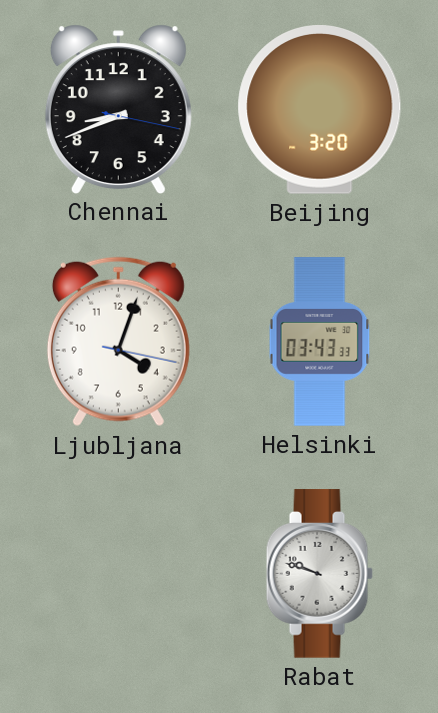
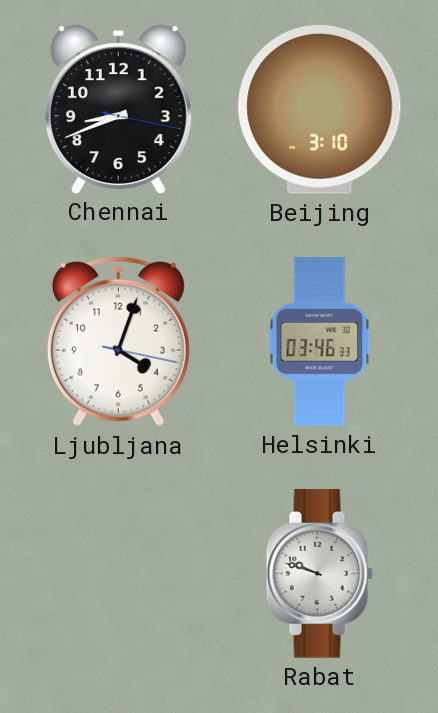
Beijing: 3:20 -> 3:10 (320, 110)
Helsinki: 03:43 -> 03:46 (320, 342)
